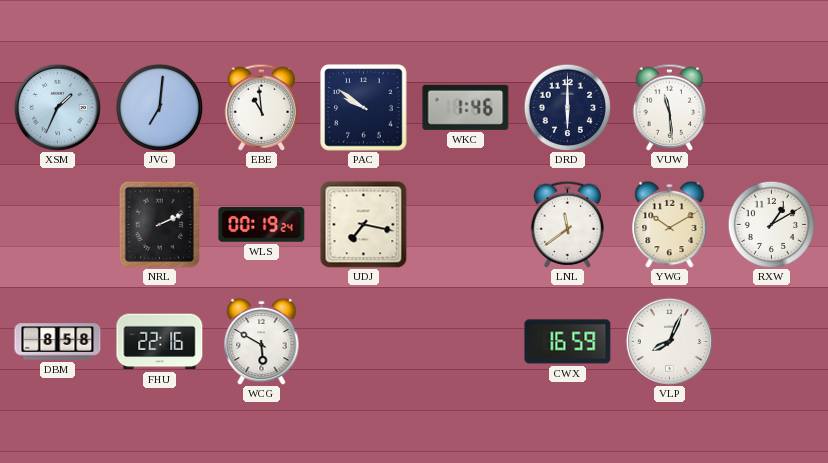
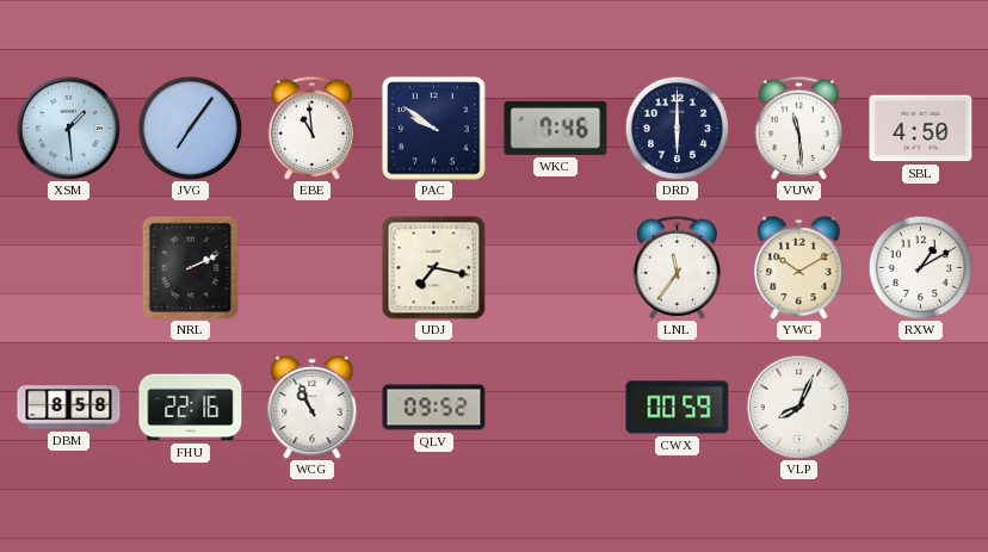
XSM: 1:34 -> 1:29 (68, 128)
JVG: 7:01 -> 7:06 (190, 128)
WKC: 1:46 -> 7:46 (556, 128)
SBL: none -> 4:50 (921, 129)
WLS: 00:19 -> none (262, 225)
LNL: 11:39 -> 11:36 (678, 267)
WCG: 5:50 -> 10:56 (313, 407)
QLV: none -> 09:52 (434, 408)
CWX: 16:59 -> 00:59 (678, 408)
